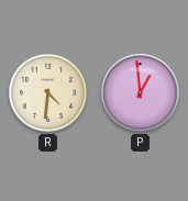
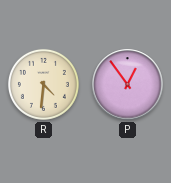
P: 12:59 -> 12:54 (128, 85)
